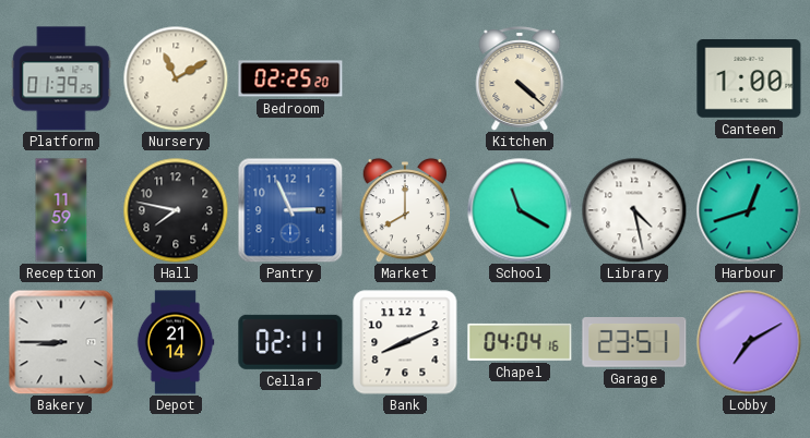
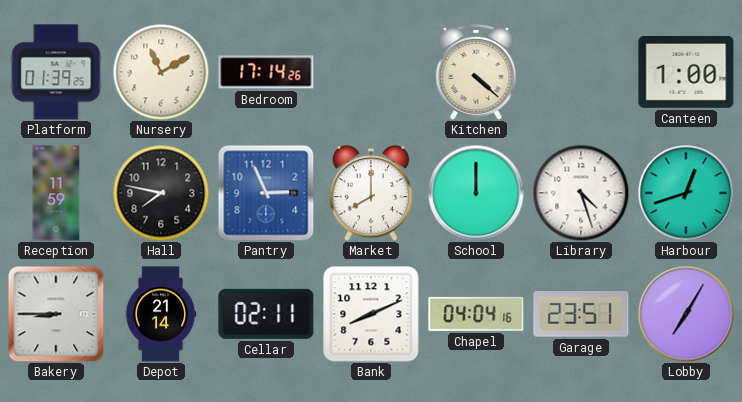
Bedroom: 02:25 -> 17:14 (266, 72)
School: 11:20 -> 12:00 (476, 193)
Library: 4:28 -> 4:27 (581, 193)
Lobby: 7:10 -> 7:05 (686, 314)
